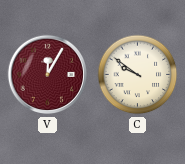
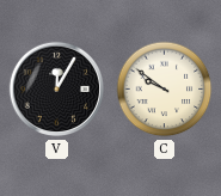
V dial: burgundy -> black (57, 90)
